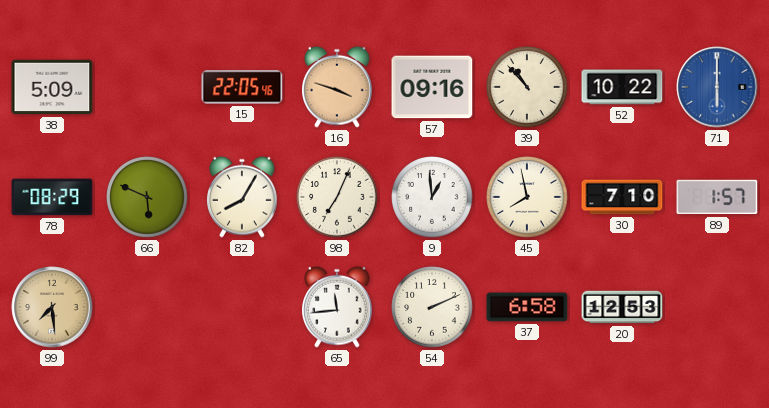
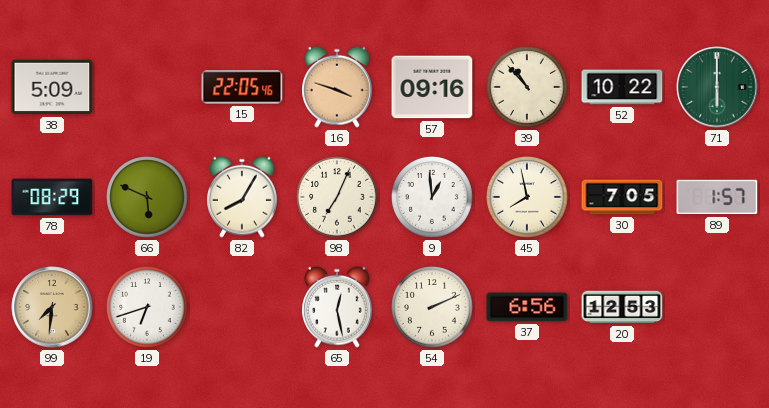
71 dial: blue -> green (717, 87)
30: 7:10 -> 7:05 (622, 197)
99: 7:29 -> 7:31 (52, 307)
19: none -> 6:42 (147, 307)
65: 11:44 -> 12:28 (338, 307)
37: 6:58 -> 6:56 (527, 307)
